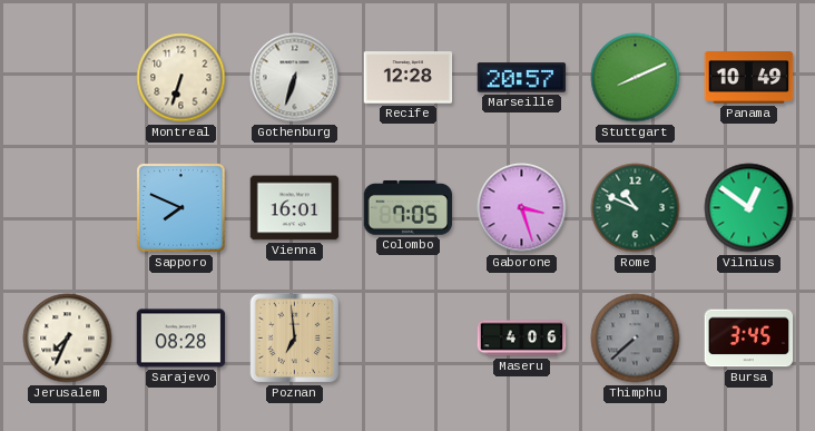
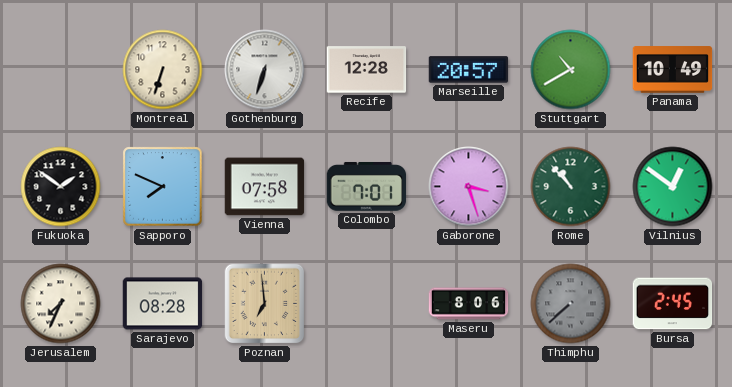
Stuttgart: 8:11 -> 10:40 (571, 70)
Fukuoka: none -> 1:51 (61, 187)
Vienna: 16:01 -> 07:58 (265, 187)
Colombo: 7:05 -> 7:01 (367, 187)
Rome: 10:49 -> 10:53 (571, 187)
Maseru: 4:06 -> 8:06 (469, 304)
Bursa: 3:45 -> 2:45 (673, 304)
